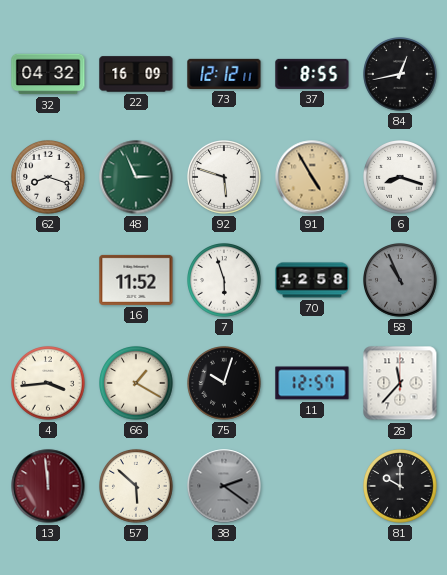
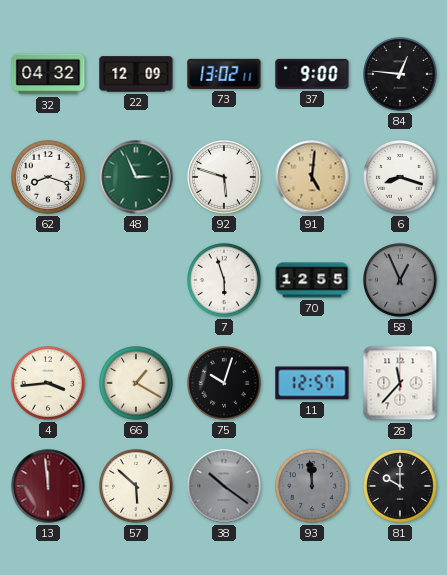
22: 16:09 -> 12:09 (136, 74)
73: 12:12 -> 13:02 (224, 74)
37: 8:55 -> 9:00 (312, 74)
84: 12:43 -> 12:46 (401, 75)
91: 4:55 -> 5:01 (312, 177)
16: 11:52 -> none (136, 280)
70: 12:58 -> 12:55 (312, 280)
58: 10:56 -> 12:56 (401, 281)
38: 2:21 -> 10:21 (224, 486)
93: none -> 11:59 (313, 487)
